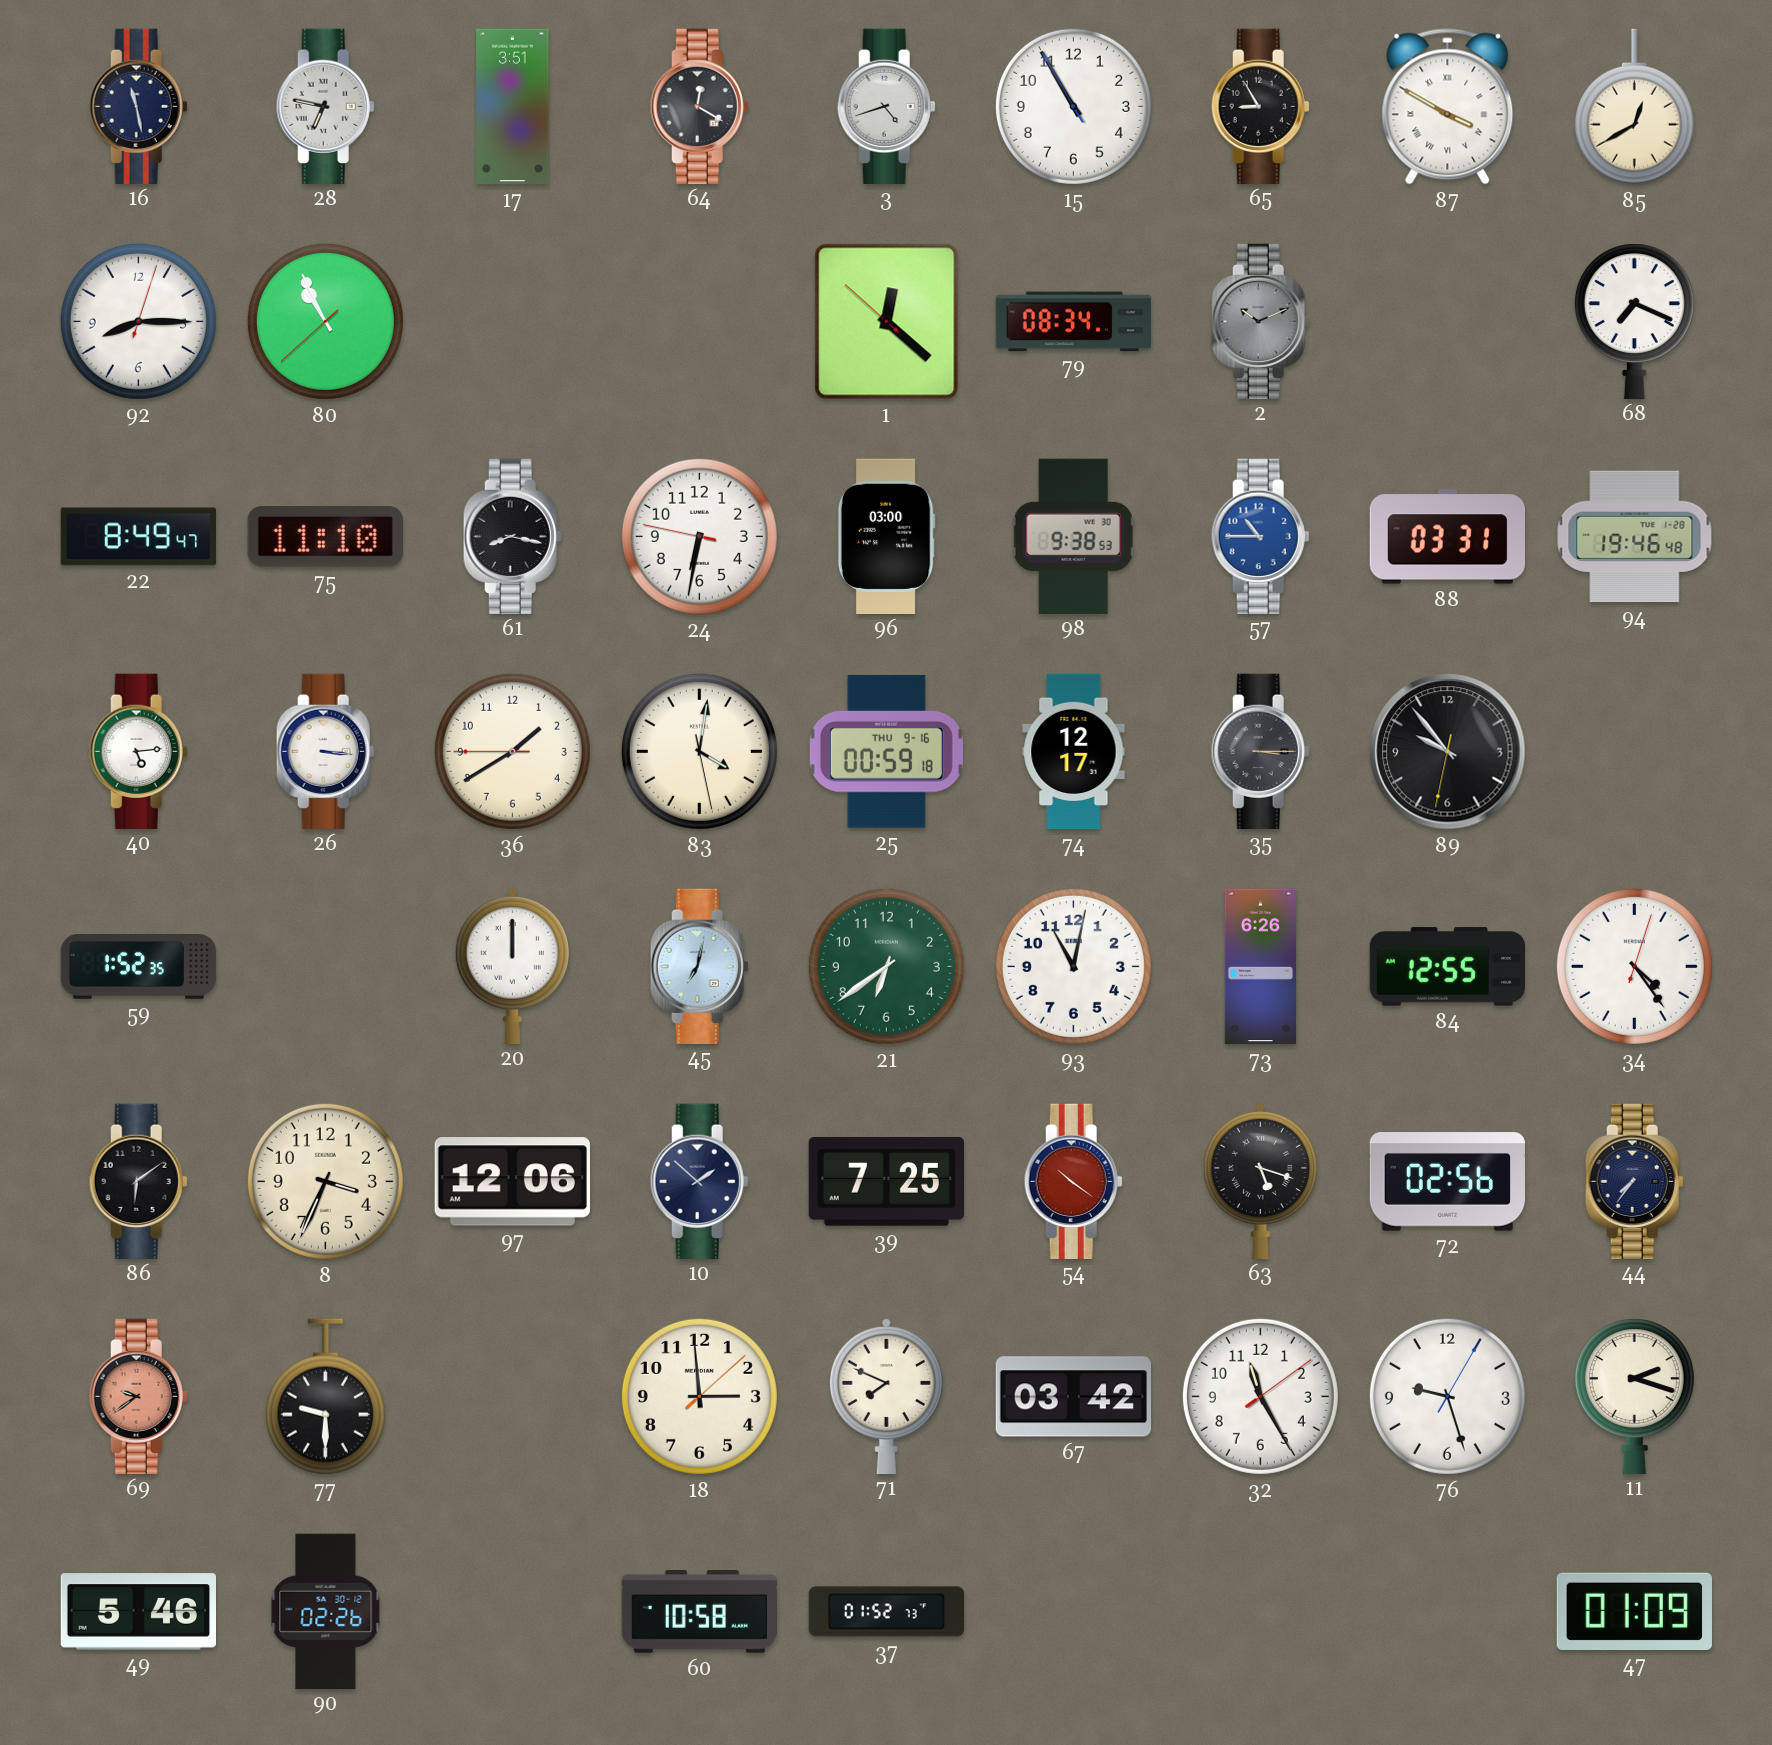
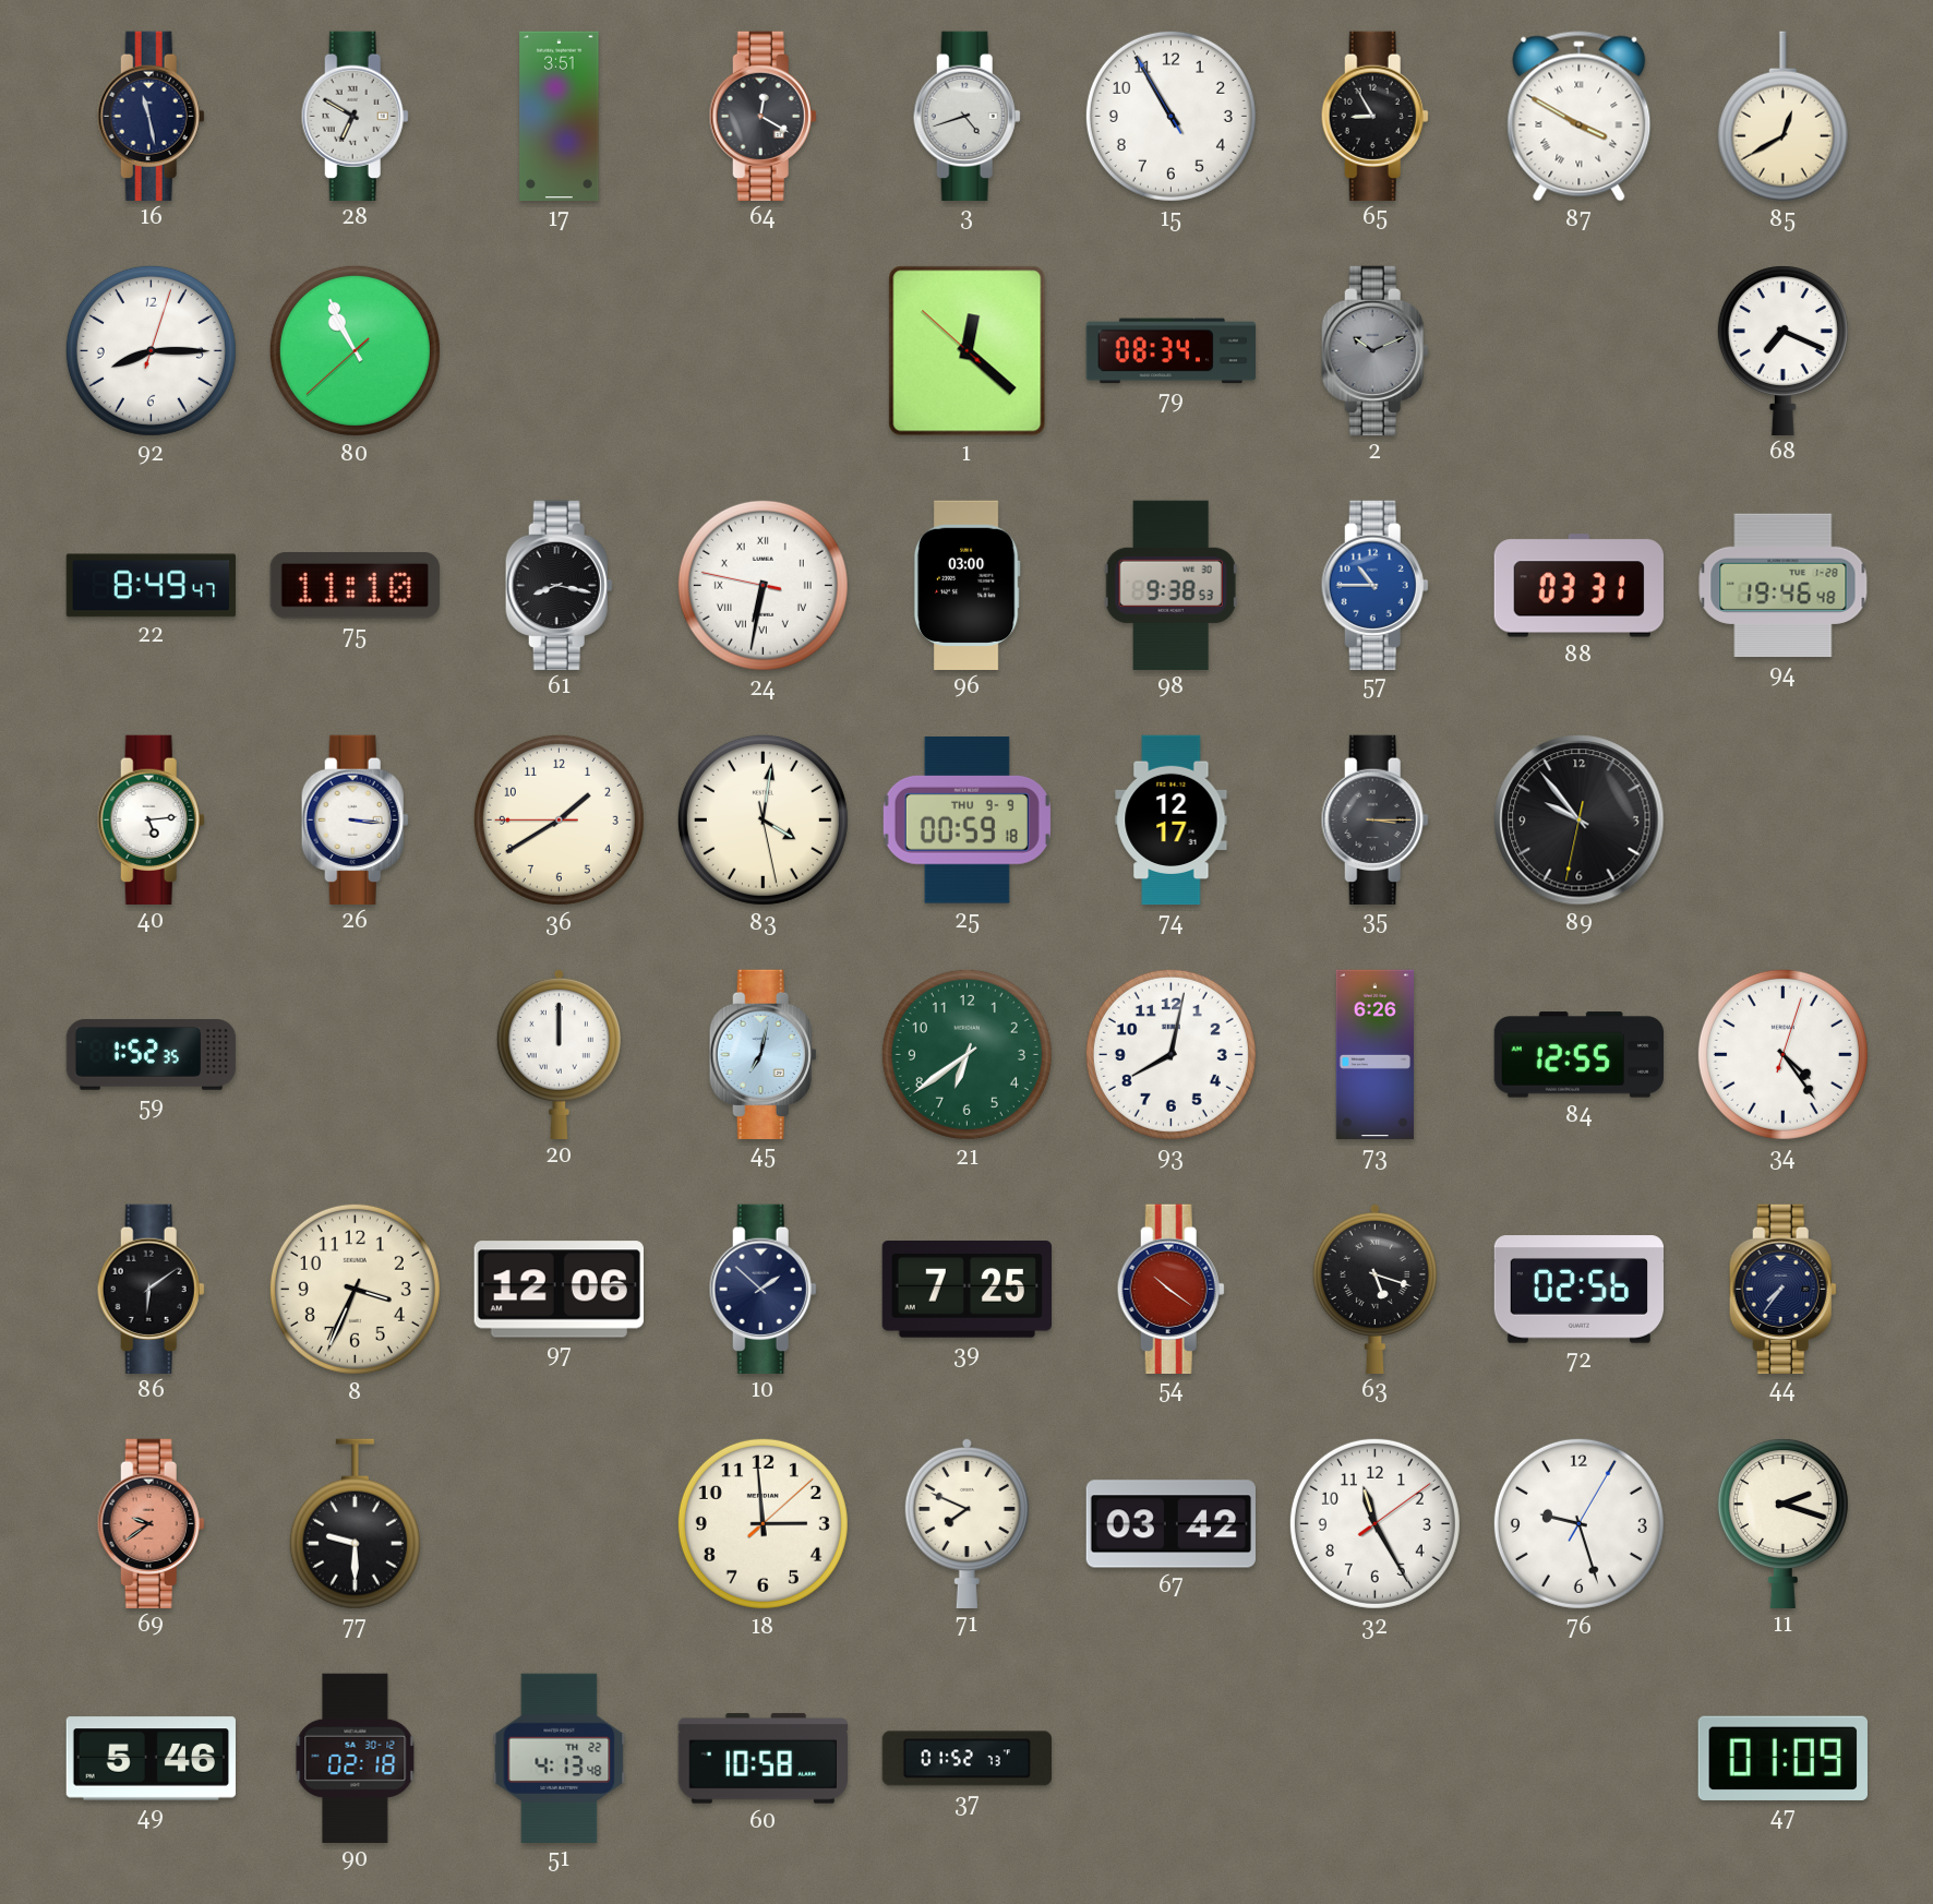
28: 6:47 -> 6:50 (355, 116)
24 numerals: Arabic -> Roman (763, 585)
25 date: THU 9-16 -> THU 9-9 (966, 821)
93: 11:02 -> 8:02 (1170, 1054)
90: 02:26 -> 02:18 (356, 1758)
51: none -> 4:13 (560, 1758)
